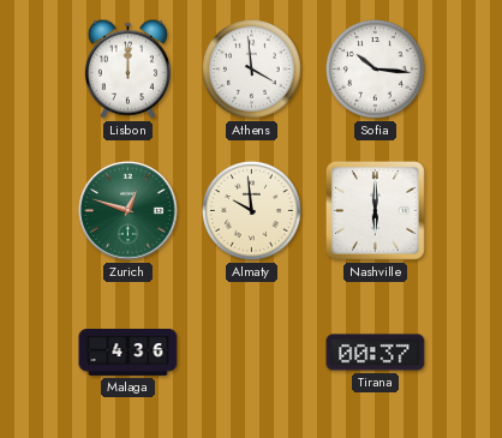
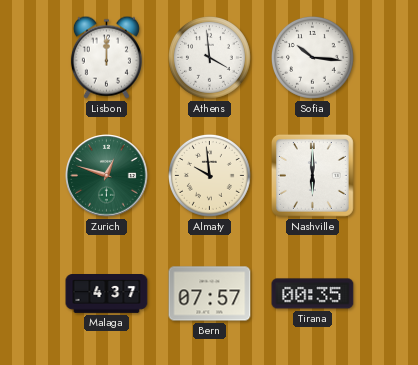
Malaga: 4:36 -> 4:37 (107, 294)
Bern: none -> 07:57 (210, 294)
Tirana: 00:37 -> 00:35 (313, 294)
